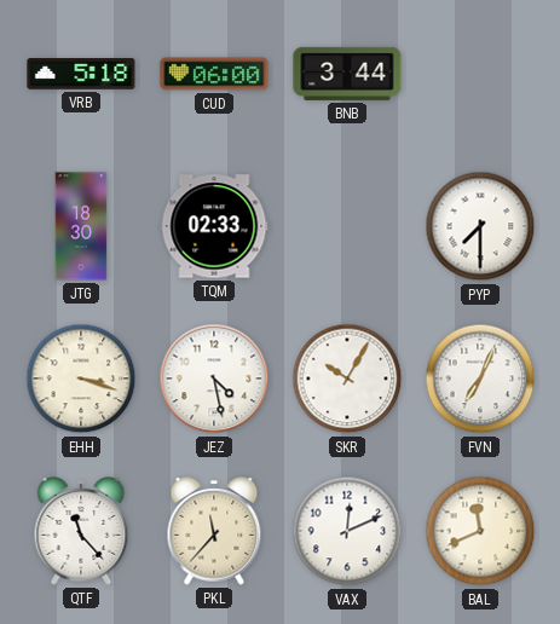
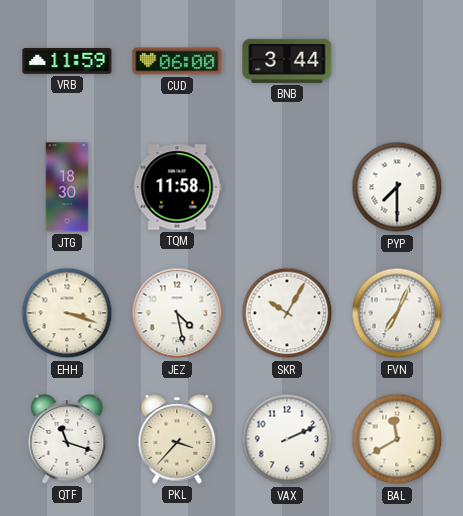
VRB: 5:18 -> 11:59 (67, 61)
TQM: 02:33 -> 11:58 (177, 187)
QTF: 11:23 -> 11:18 (67, 440)
PKL: 11:37 -> 3:37 (177, 440)
VAX: 12:11 -> 2:11 (287, 439)
BAL: 11:41 -> 11:40 (397, 439)
